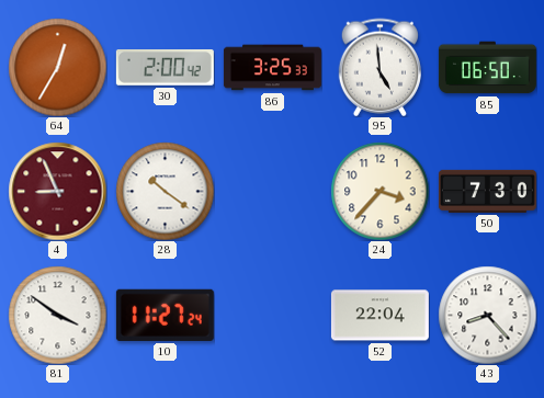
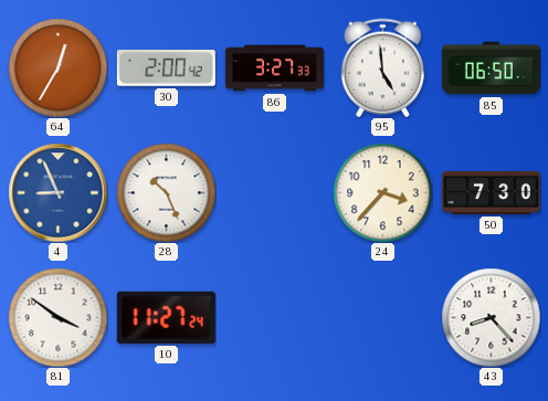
86: 3:25 -> 3:27 (274, 68)
4 dial: burgundy -> blue (57, 192)
28: 10:21 -> 10:26 (166, 192)
52: 22:04 -> none (379, 316)
